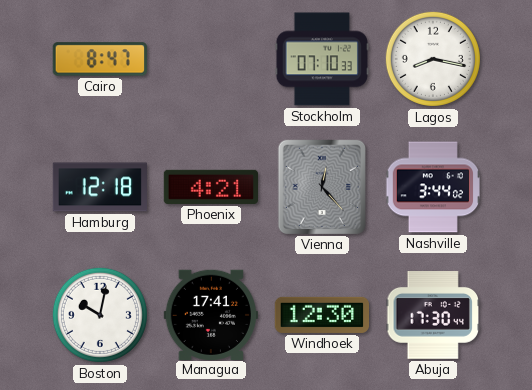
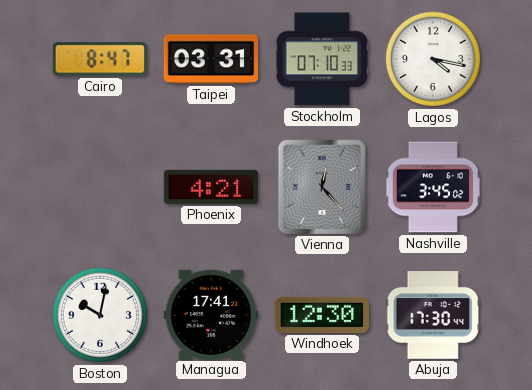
Taipei: none -> 03:31 (211, 59)
Lagos: 8:17 -> 4:17 (433, 59)
Hamburg: 12:18 -> none (99, 187)
Nashville: 3:44 -> 3:45 (432, 187)
